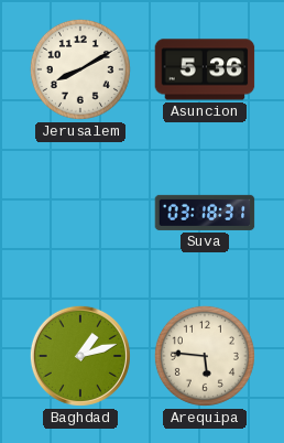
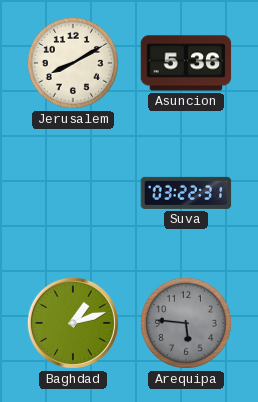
Suva: 03:18 -> 03:22 (186, 193)
Arequipa dial: cream -> grey (186, 323)
